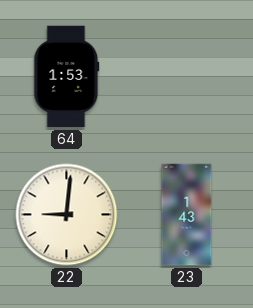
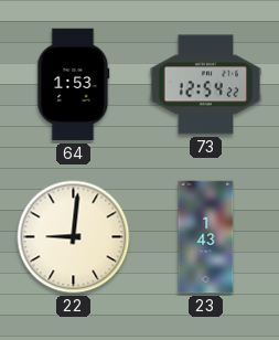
73: none -> 12:54 (206, 85)
